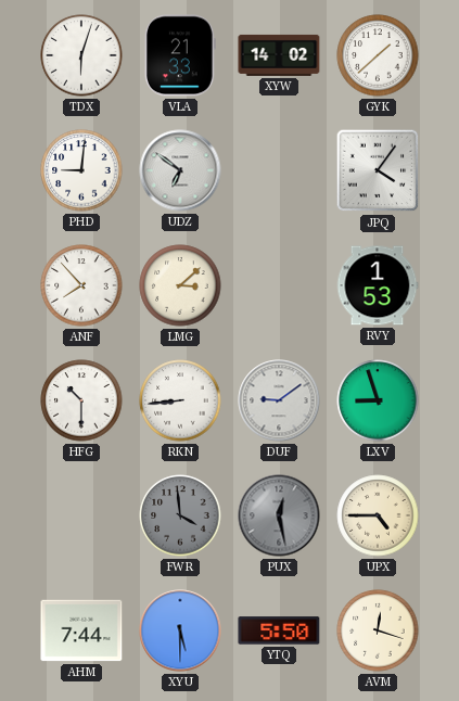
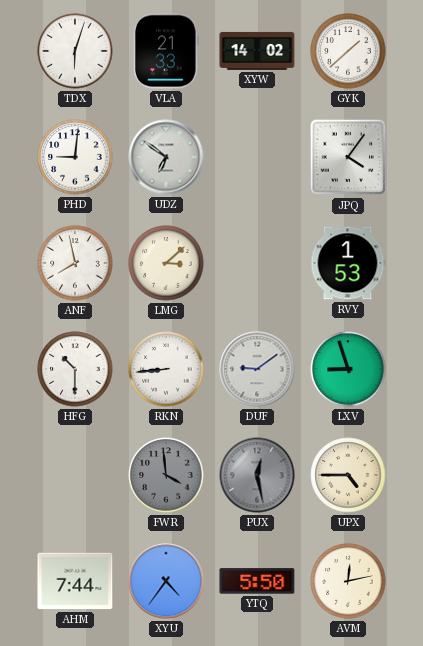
ANF: 7:53 -> 7:58 (75, 263)
XYU: 5:30 -> 4:36 (166, 581)
AVM: 12:18 -> 12:13 (348, 581)
